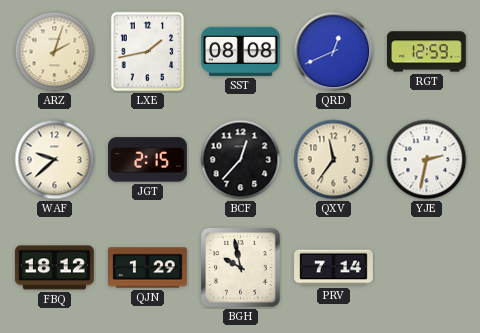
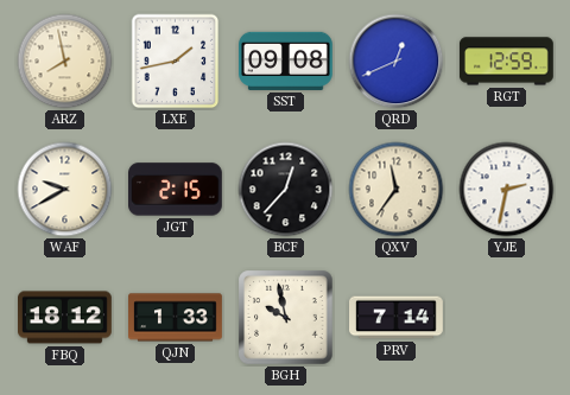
ARZ: 2:03 -> 7:58 (65, 62)
SST: 08:08 -> 09:08 (286, 60)
WAF: 9:38 -> 9:40 (65, 190)
QJN: 1:29 -> 1:33 (176, 318)
